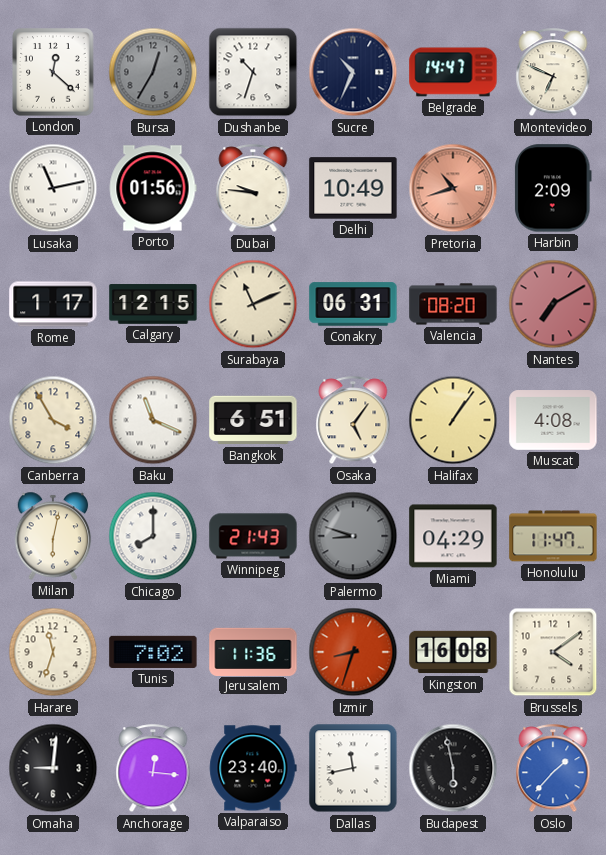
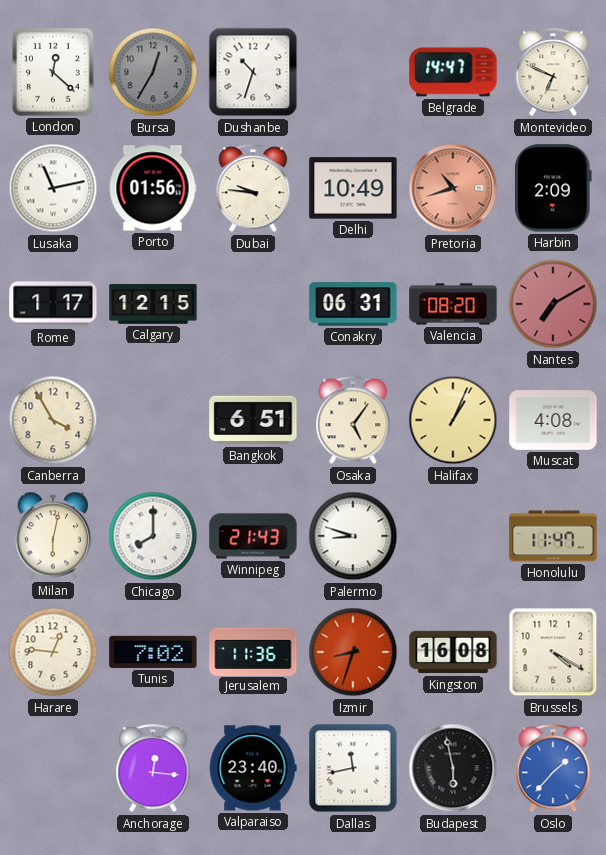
Sucre: 10:34 -> none (353, 72)
Surabaya: 11:11 -> none (253, 304)
Baku: 11:19 -> none (153, 420)
Halifax: 1:06 -> 1:04 (453, 420)
Palermo dial: grey -> white (353, 536)
Miami: 04:29 -> none (453, 536)
Harare: 11:33 -> 12:46 (53, 652)
Brussels: 4:09 -> 4:20 (553, 652)
Omaha: 9:01 -> none (53, 768)
